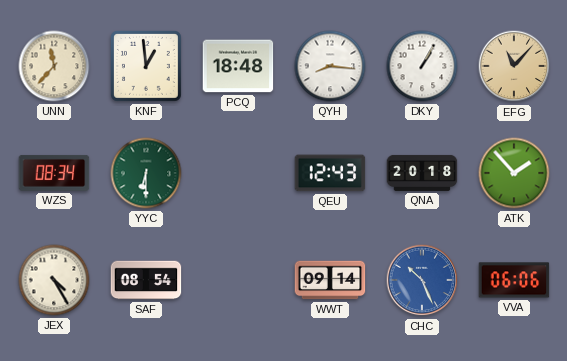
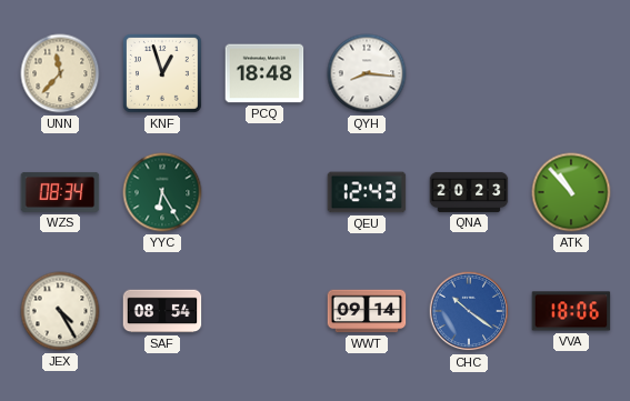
KNF: 12:59 -> 12:57 (162, 73)
DKY: 1:05 -> none (422, 66)
EFG: 11:07 -> none (514, 66)
YYC: 6:30 -> 6:25 (162, 192)
QNA: 20:18 -> 20:23 (469, 192)
ATK: 1:53 -> 10:53 (571, 192)
CHC: 10:26 -> 10:21 (469, 311)
VVA: 06:06 -> 18:06 (571, 311)
